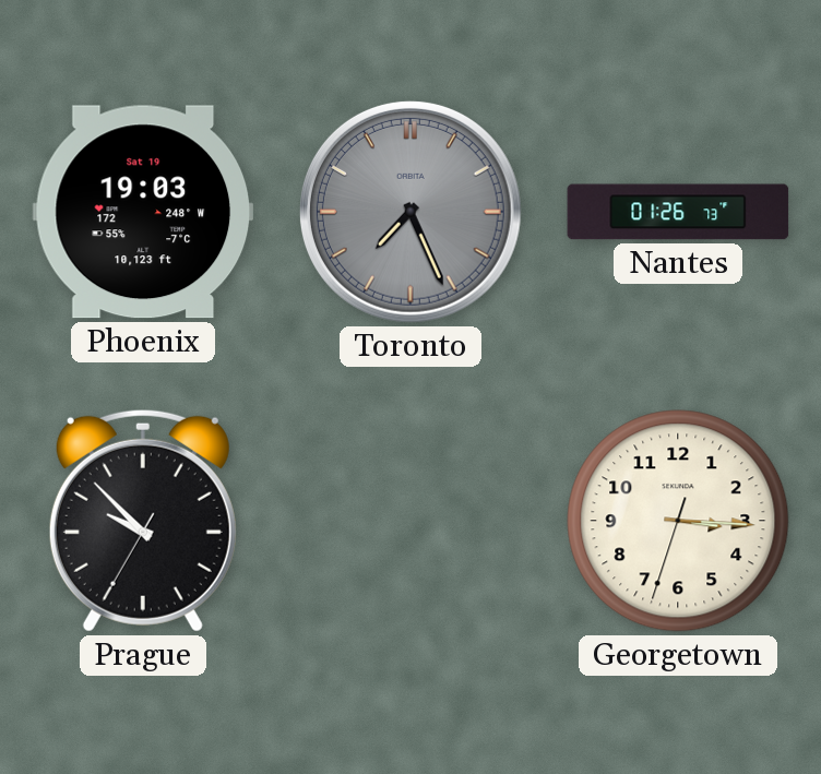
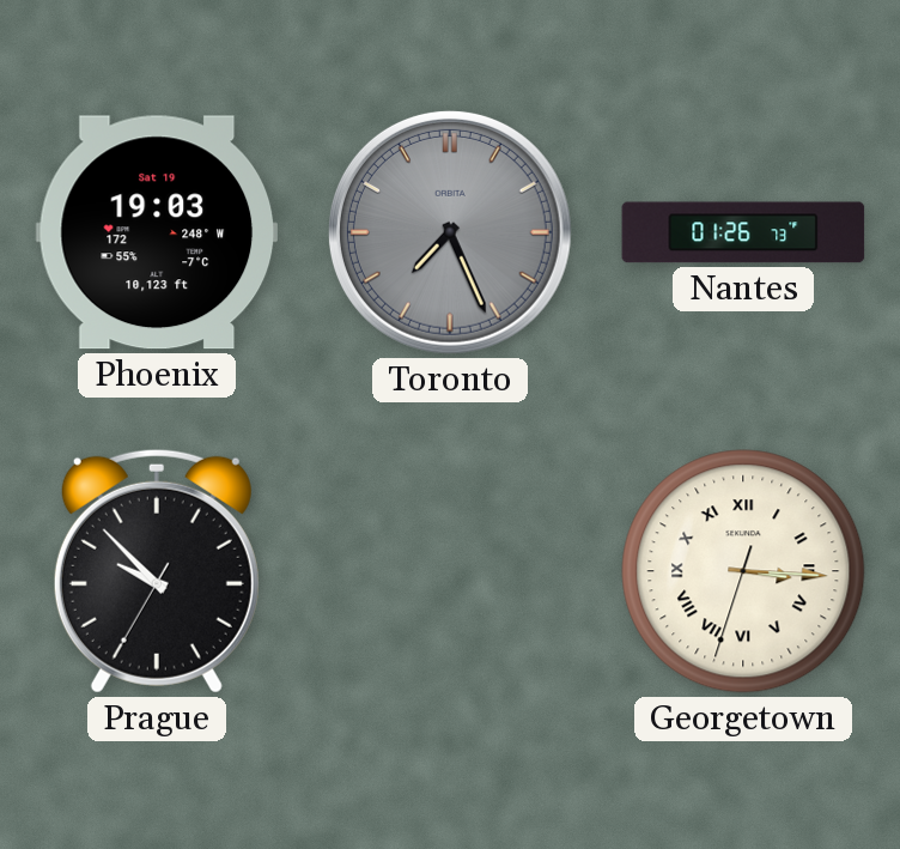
Georgetown numerals: Arabic -> Roman (743, 571)
